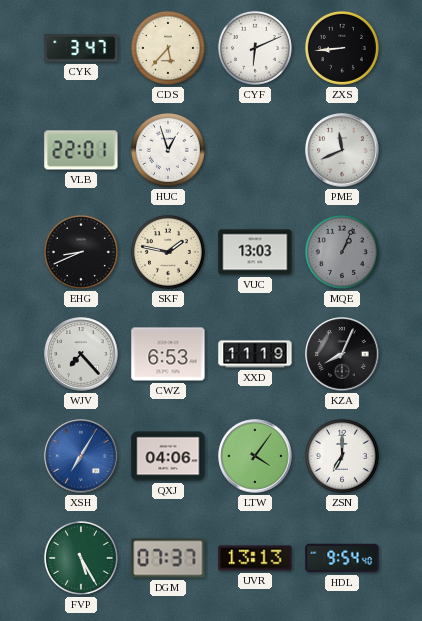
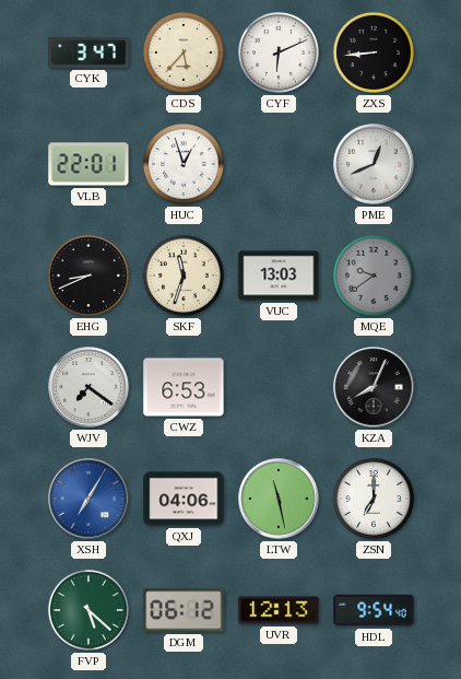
PME: 11:41 -> 12:41 (374, 164)
SKF: 1:47 -> 11:33 (184, 276)
MQE: 1:04 -> 9:39 (374, 276)
WJV: 7:23 -> 7:21 (88, 387)
XXD: 11:19 -> none (255, 354)
LTW: 4:06 -> 11:28 (279, 499)
FVP: 5:25 -> 5:22 (88, 610)
DGM: 07:37 -> 06:12 (184, 610)
UVR: 13:13 -> 12:13 (279, 610)
